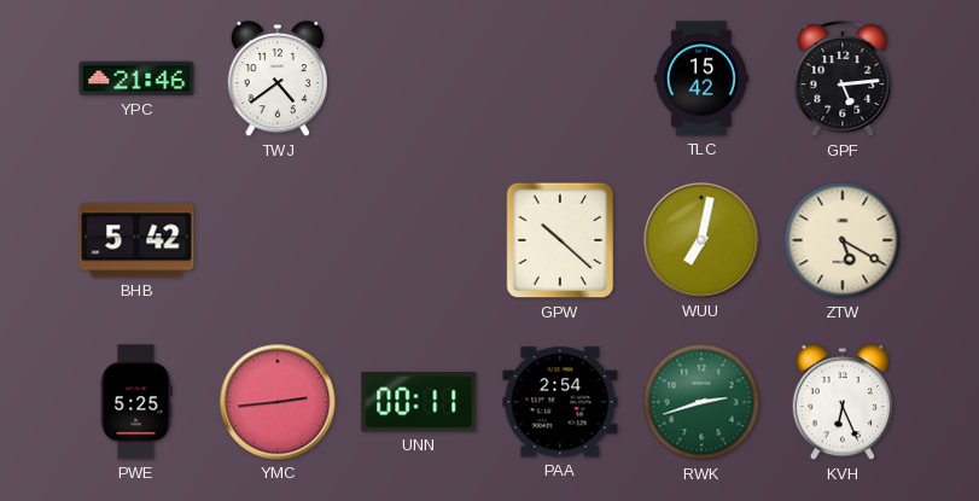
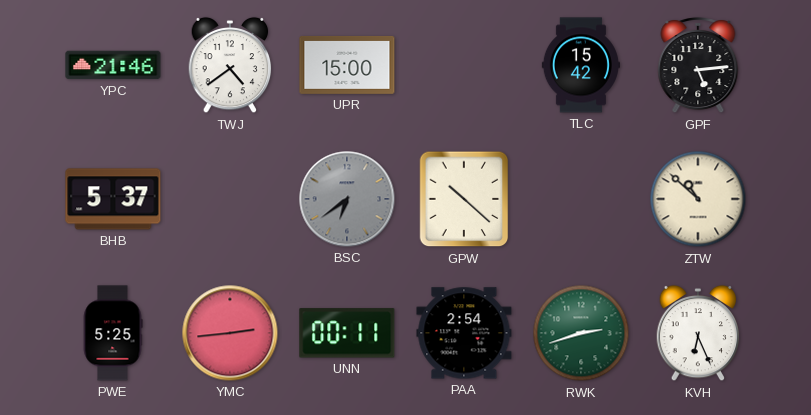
UPR: none -> 15:00 (347, 65)
BHB: 5:42 -> 5:37 (113, 199)
BSC: none -> 6:39 (347, 199)
WUU: 7:02 -> none (701, 240)
ZTW: 5:20 -> 10:52 (698, 199)
